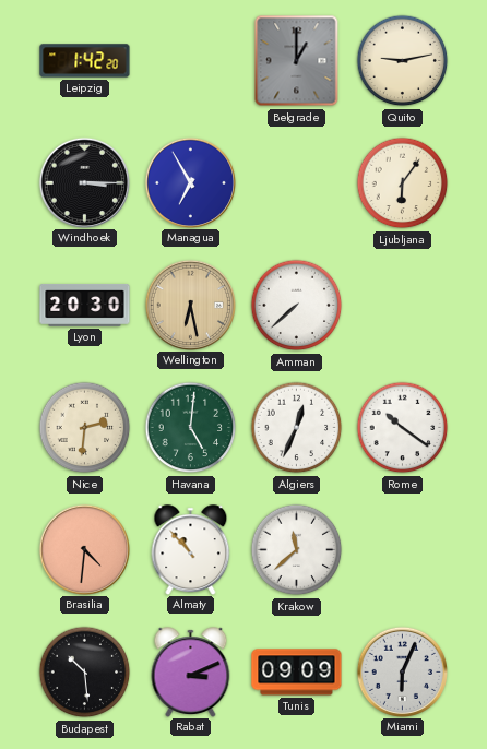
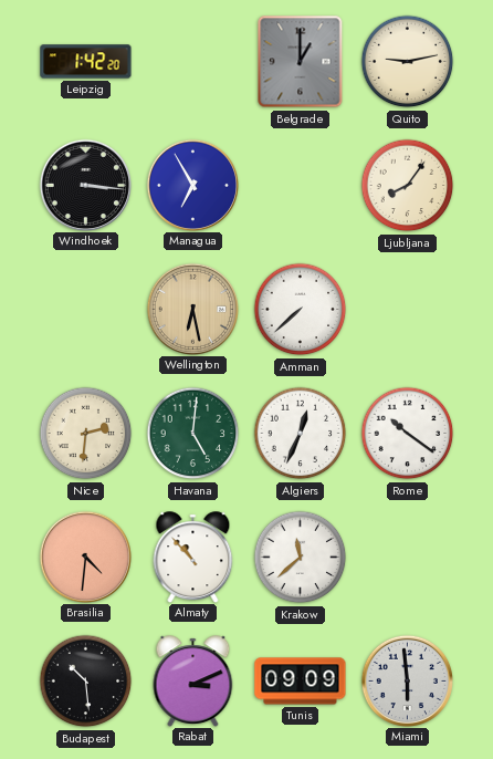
Windhoek: 3:15 -> 3:16 (85, 185)
Ljubljana: 6:06 -> 8:06 (408, 186)
Lyon: 20:30 -> none (85, 306)
Miami: 6:04 -> 5:59 (407, 680)
